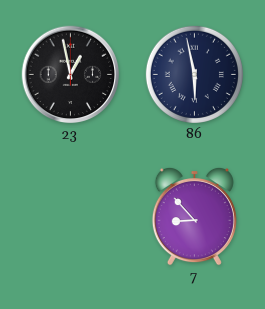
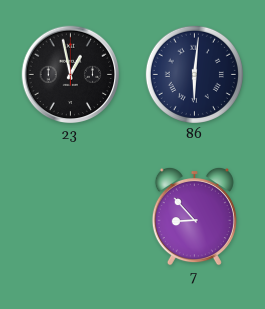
86: 5:58 -> 6:01 (194, 74)
